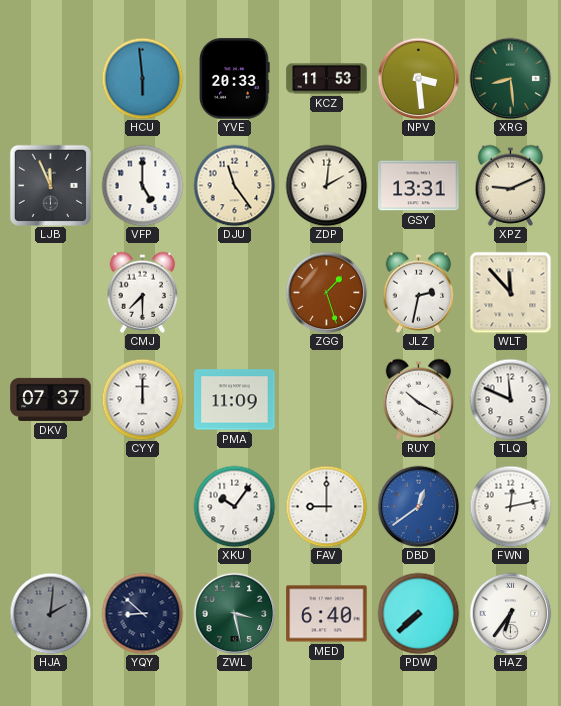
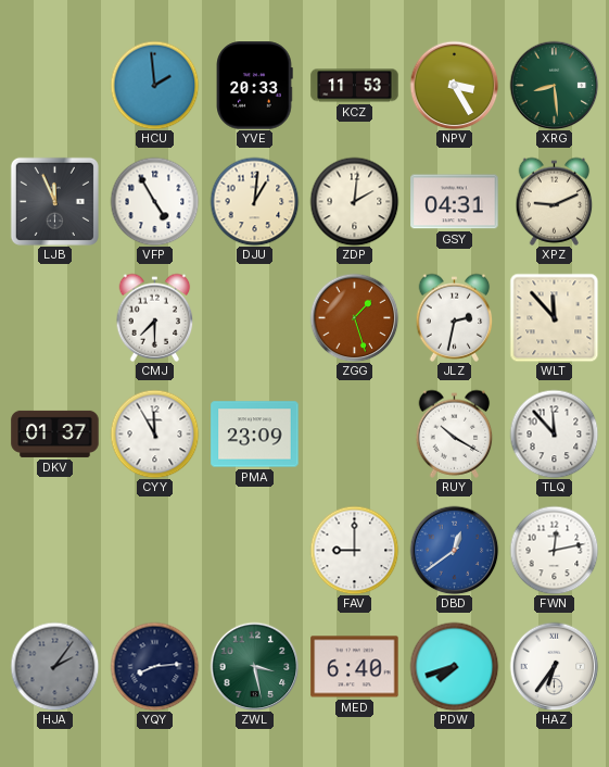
HCU: 5:59 -> 1:59 (154, 85)
NPV: 3:29 -> 3:25 (454, 85)
VFP: 5:00 -> 4:55 (154, 201)
DJU: 11:24 -> 1:01 (254, 201)
GSY: 13:31 -> 04:31 (455, 202)
DKV: 07:37 -> 01:37 (55, 433)
CYY: 12:00 -> 11:55 (154, 433)
PMA: 11:09 -> 23:09 (255, 435)
TLQ: 11:49 -> 11:53 (554, 433)
XKU: 10:06 -> none (234, 506)
HJA: 2:01 -> 2:06 (54, 666)
YQY: 8:52 -> 8:14 (154, 666)
PDW: 7:38 -> 7:42 (454, 666)
